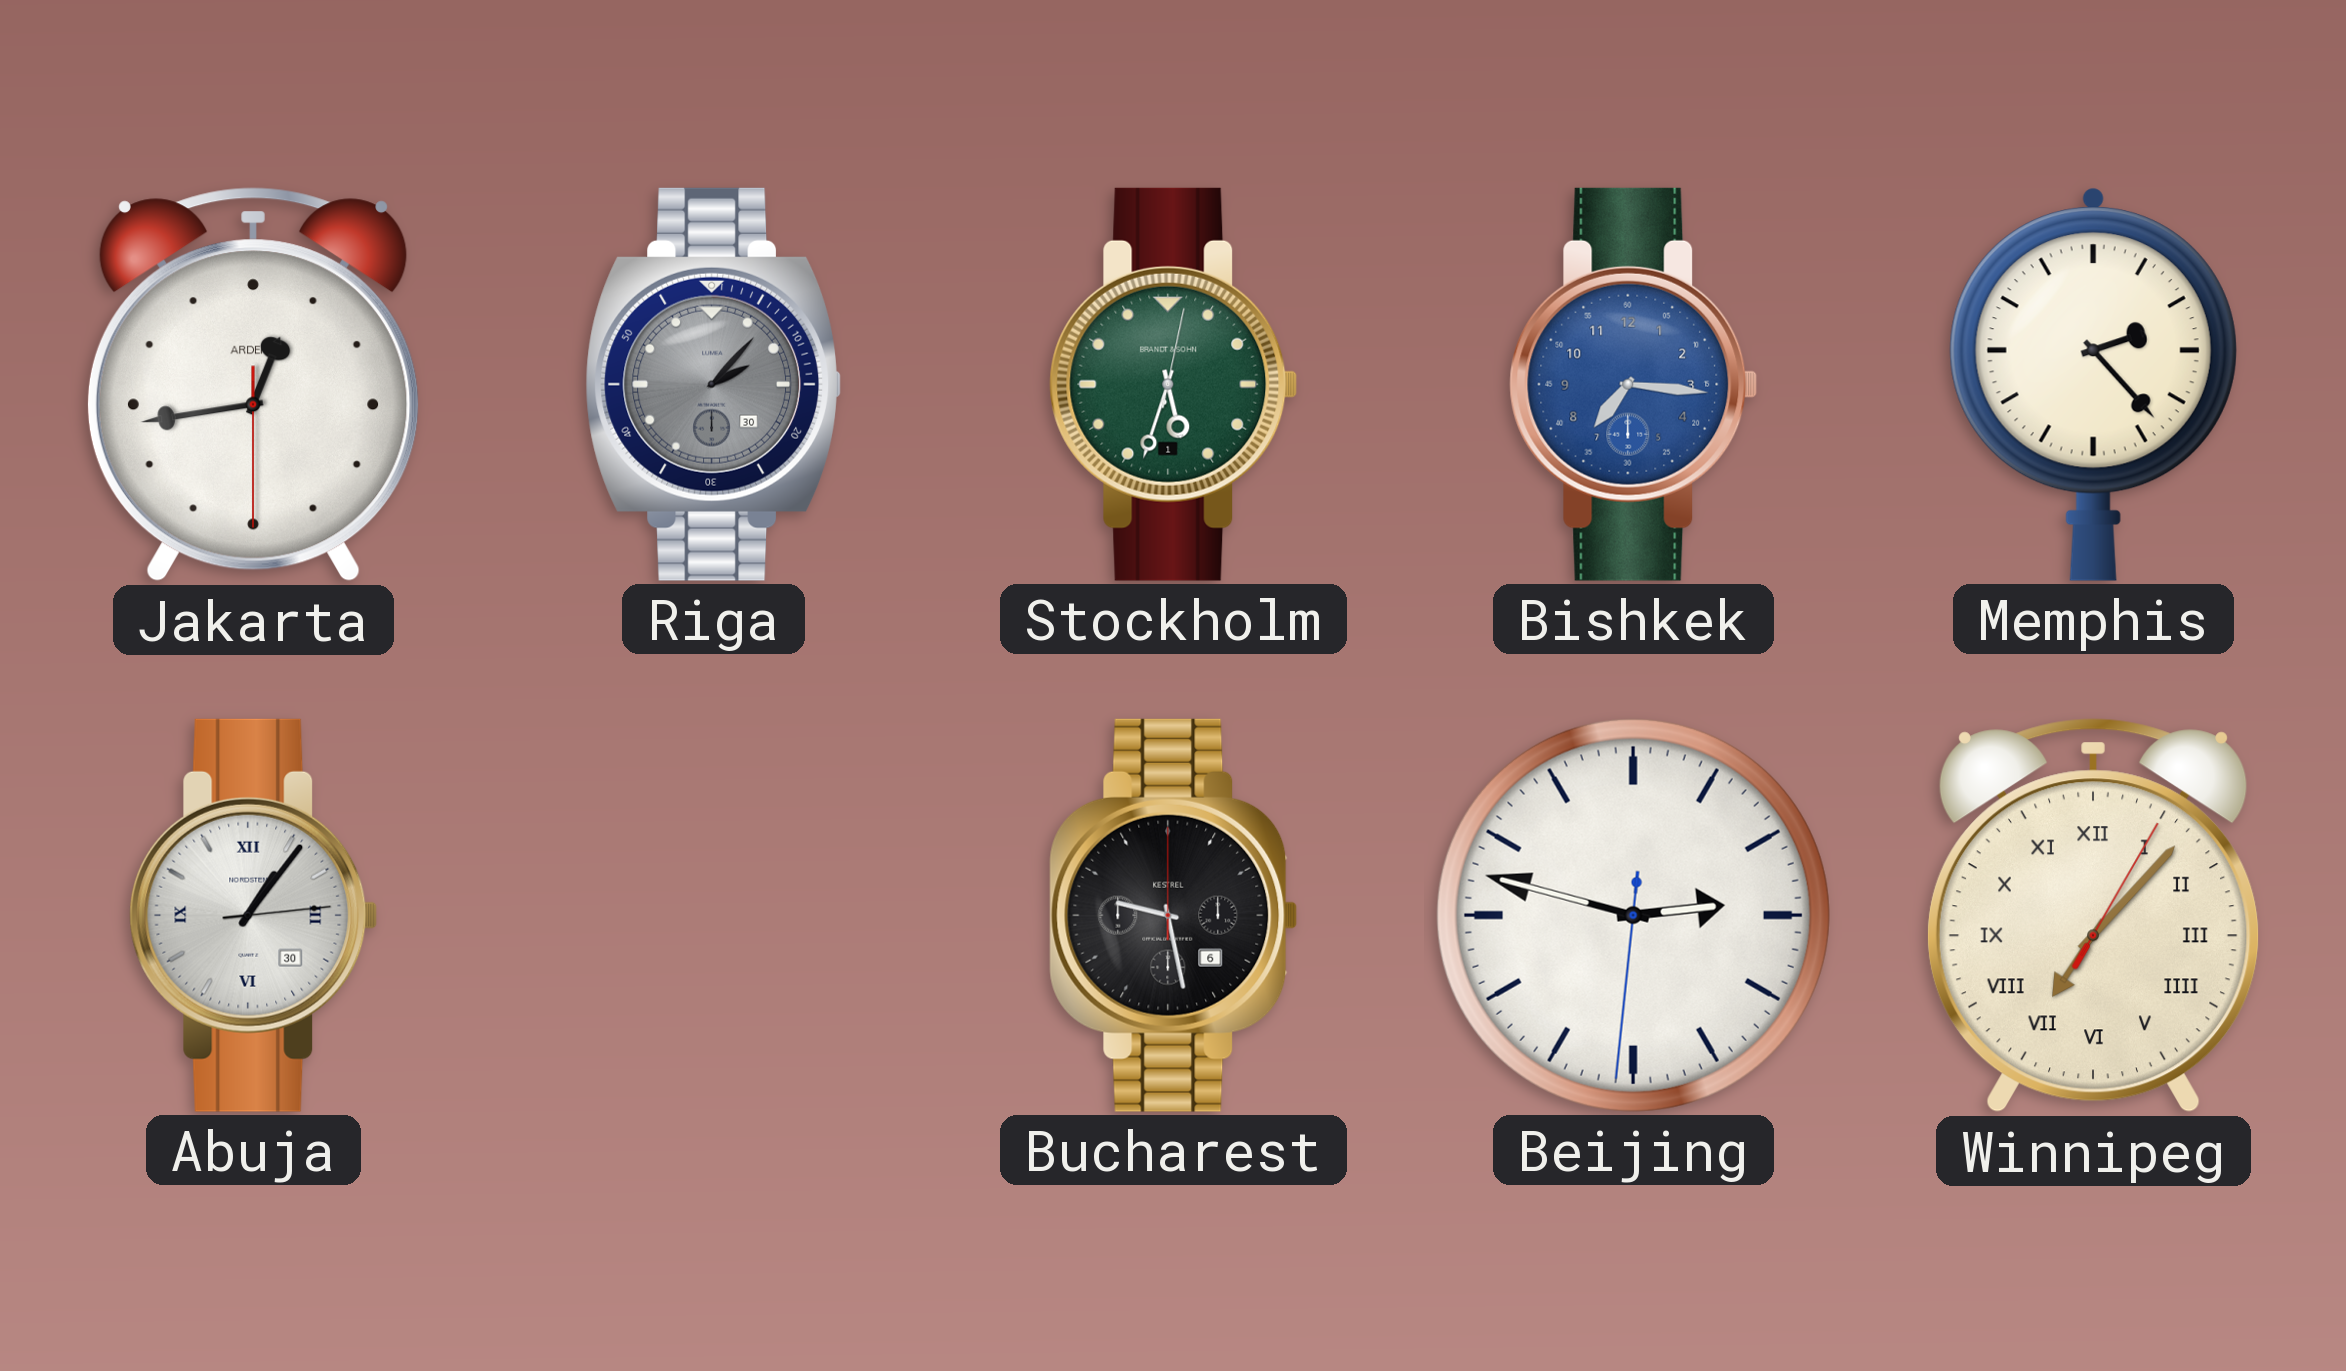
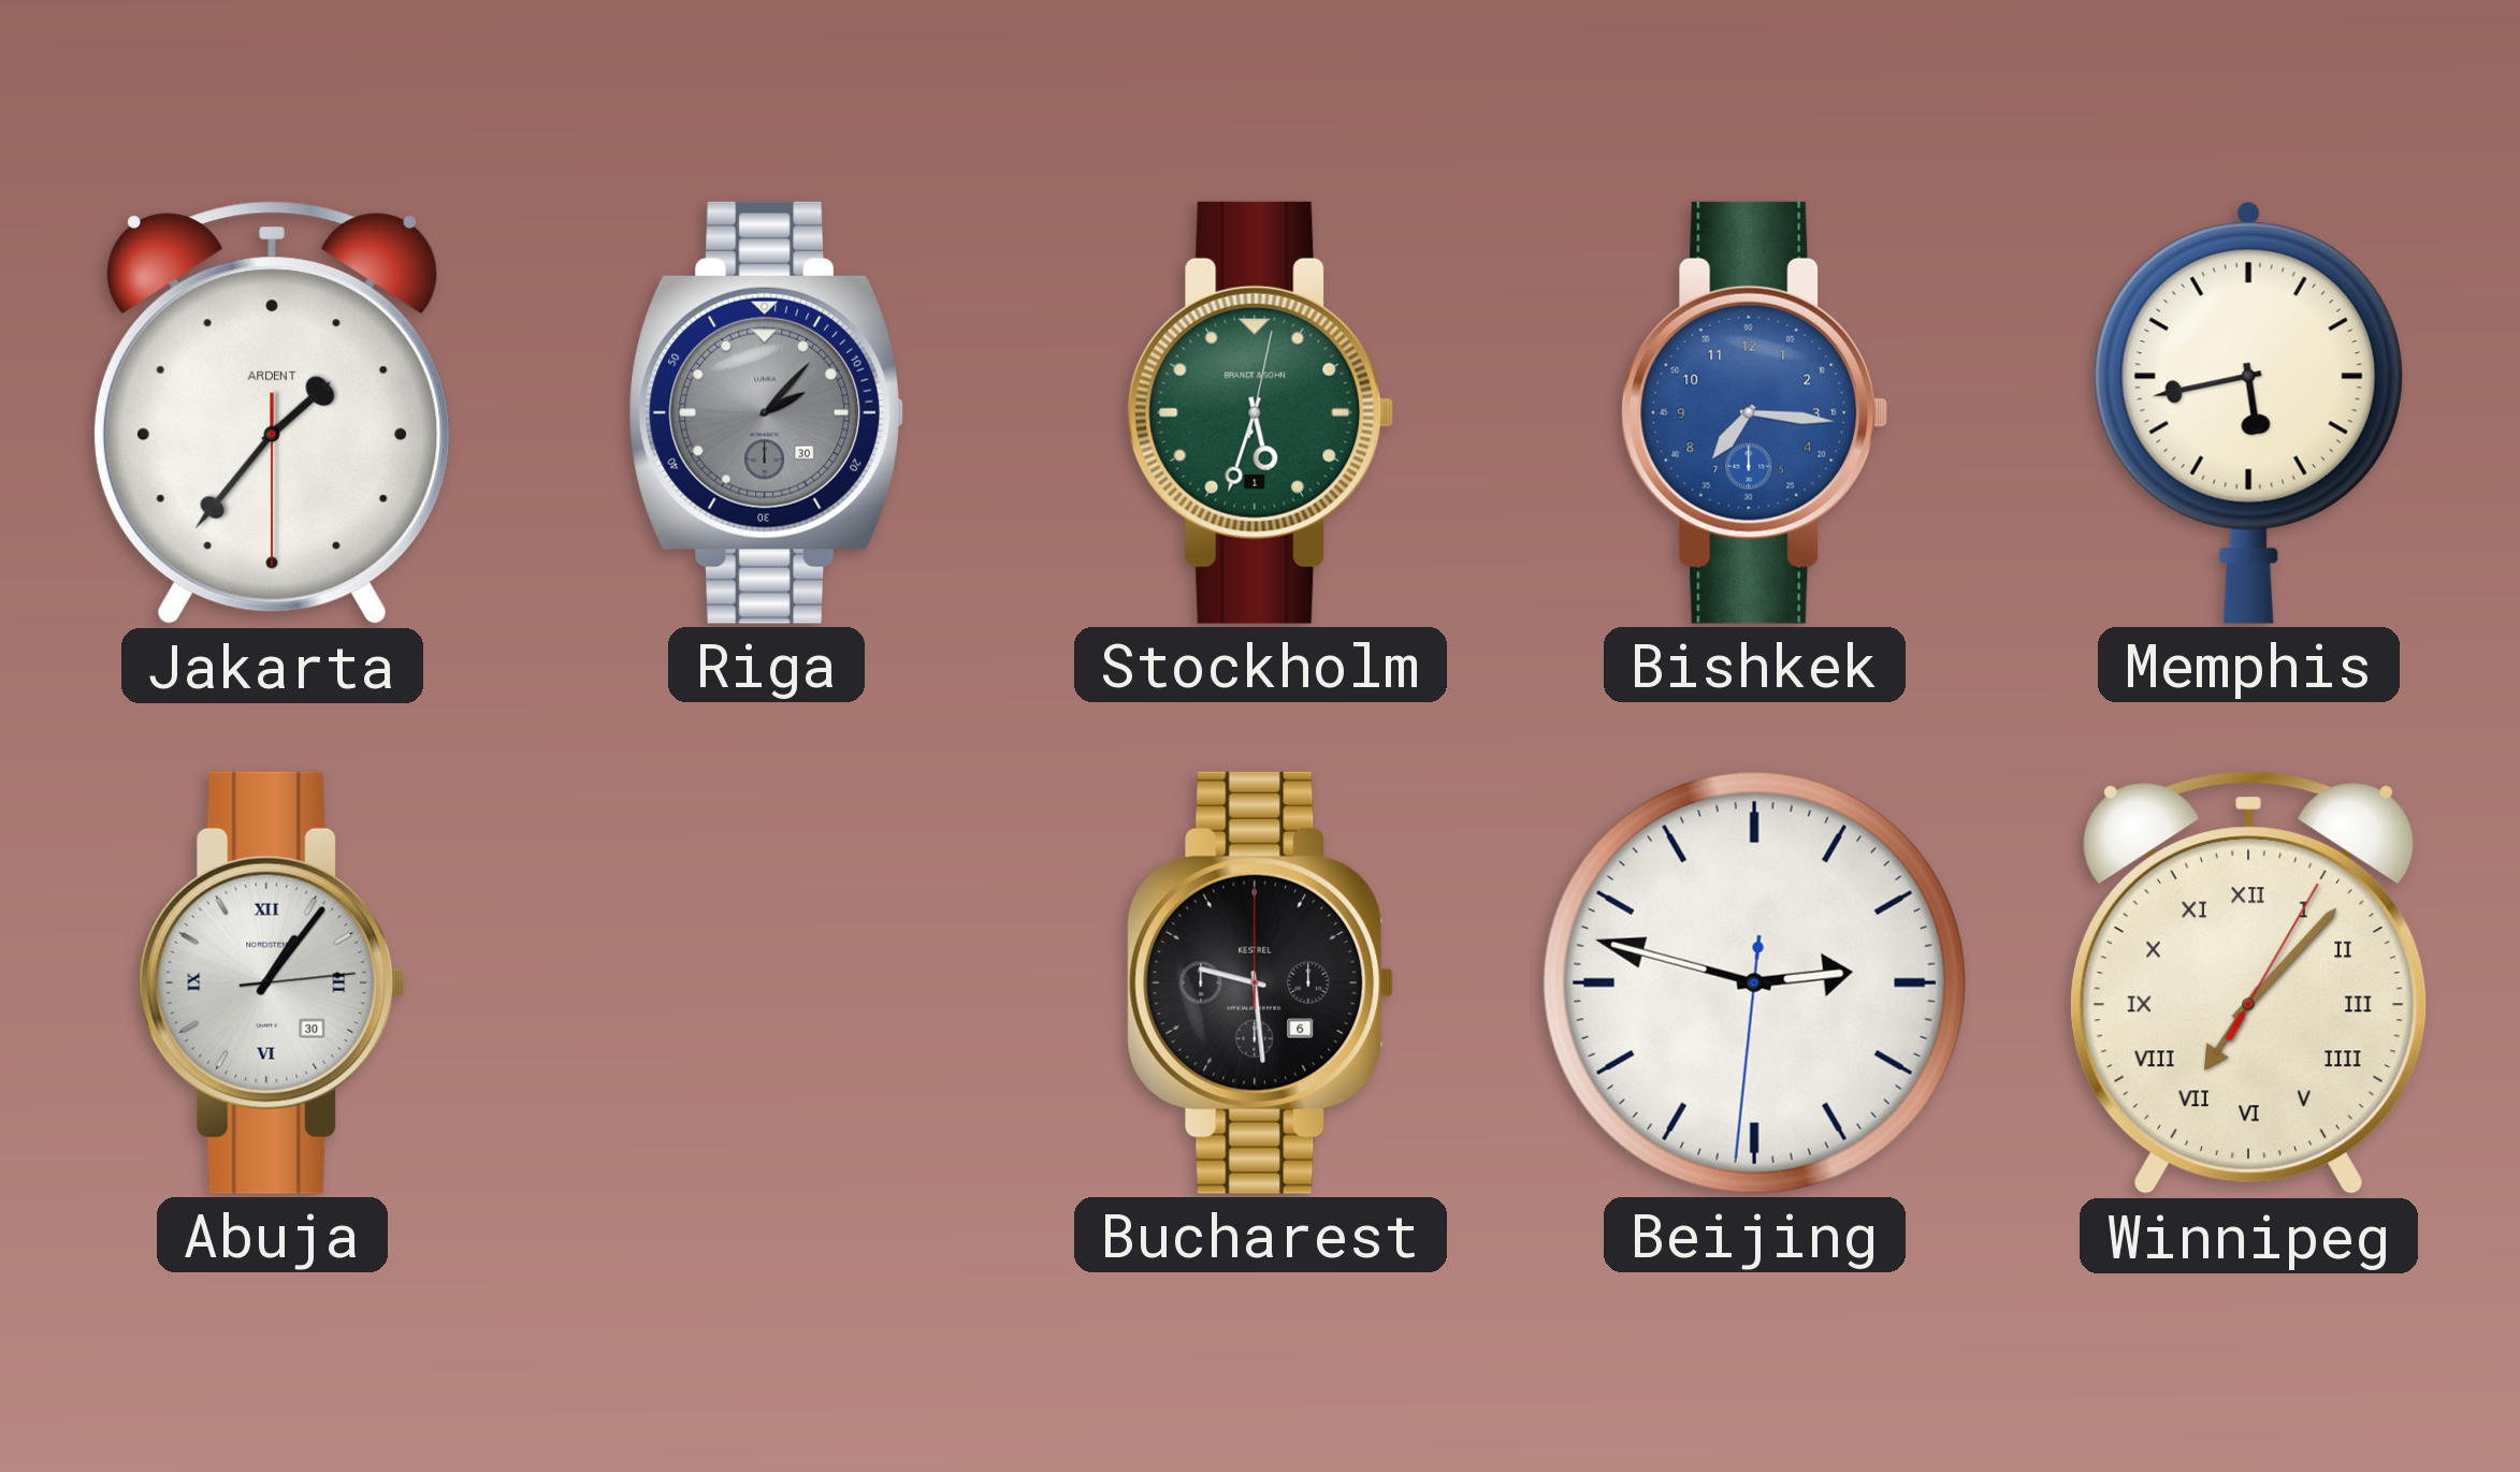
Jakarta: 12:43 -> 1:36 (272, 413)
Memphis: 2:23 -> 5:43 (2248, 412)
Bucharest: 9:28 -> 9:29 (1261, 982)
